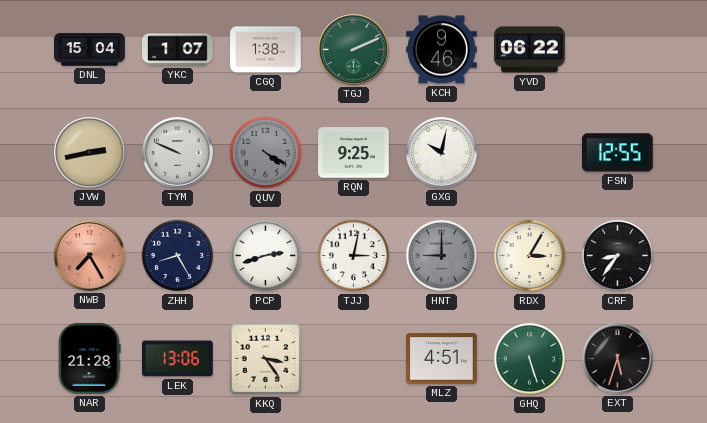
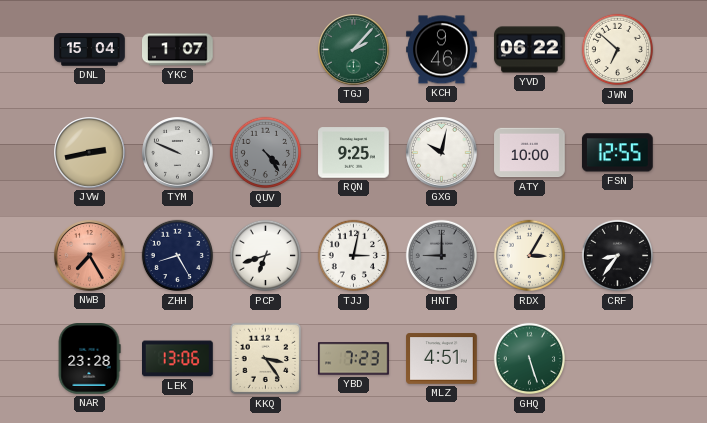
CGQ: 1:38 -> none (266, 50)
TGJ: 2:11 -> 2:07 (354, 50)
JWN: none -> 6:52 (618, 50)
QUV: 4:20 -> 4:24 (266, 153)
ATY: none -> 10:00 (530, 153)
PCP: 2:42 -> 6:42 (266, 256)
NAR: 21:28 -> 23:28 (89, 359)
YBD: none -> 7:23 (354, 359)
EXT: 5:33 -> none (618, 359)
